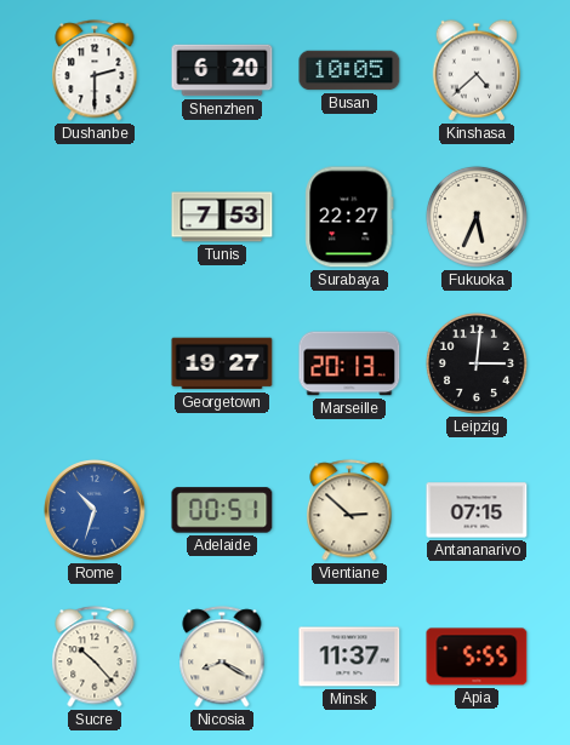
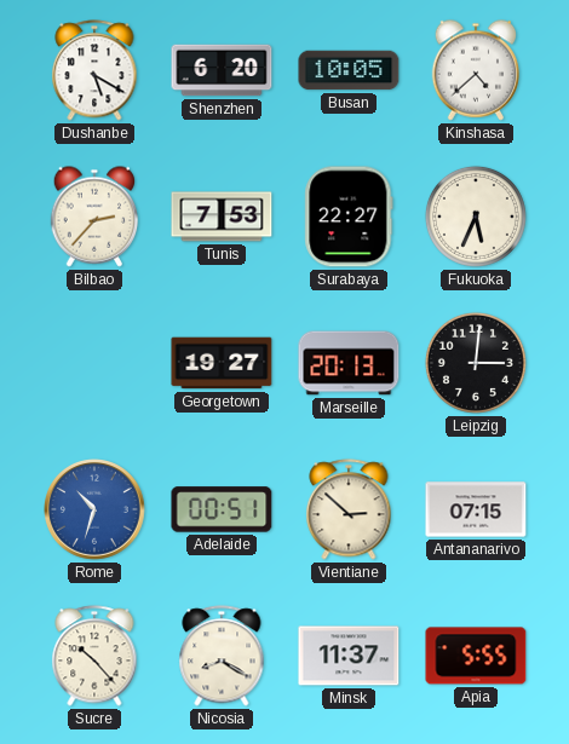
Dushanbe: 2:30 -> 5:20 (94, 70)
Bilbao: none -> 2:37 (94, 217)
